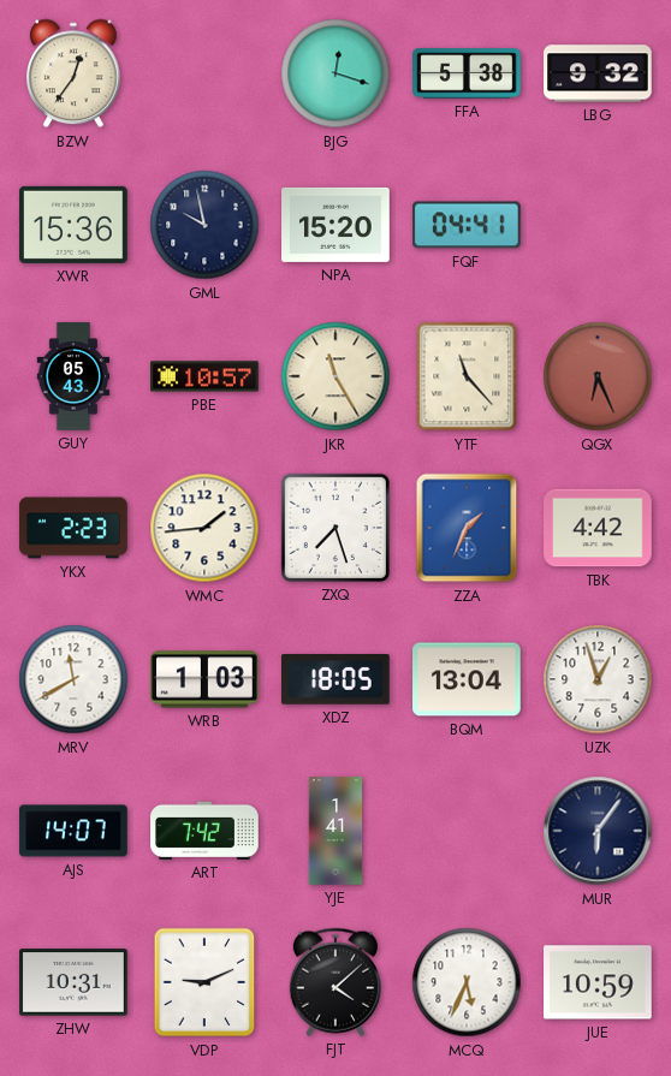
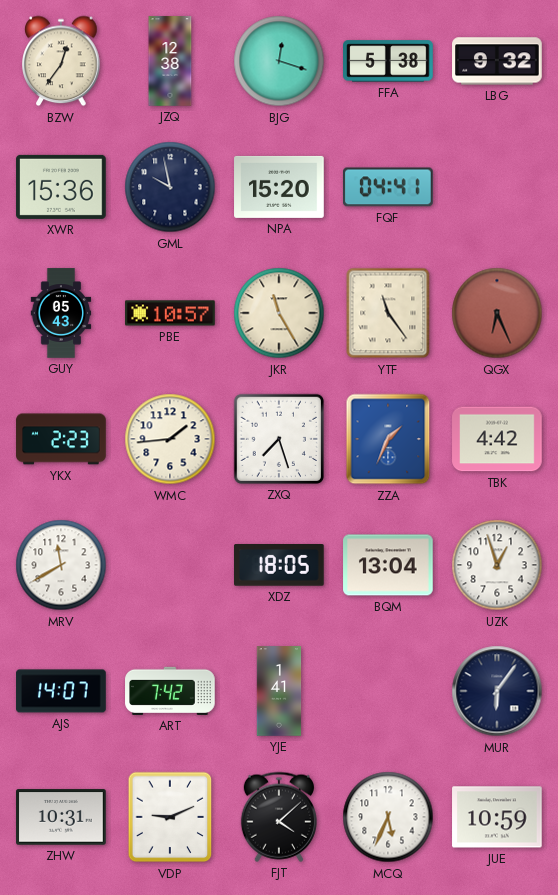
JZQ: none -> 12:38 (170, 61)
YTF: 11:23 -> 11:24 (388, 313)
WRB: 1:03 -> none (204, 679)
